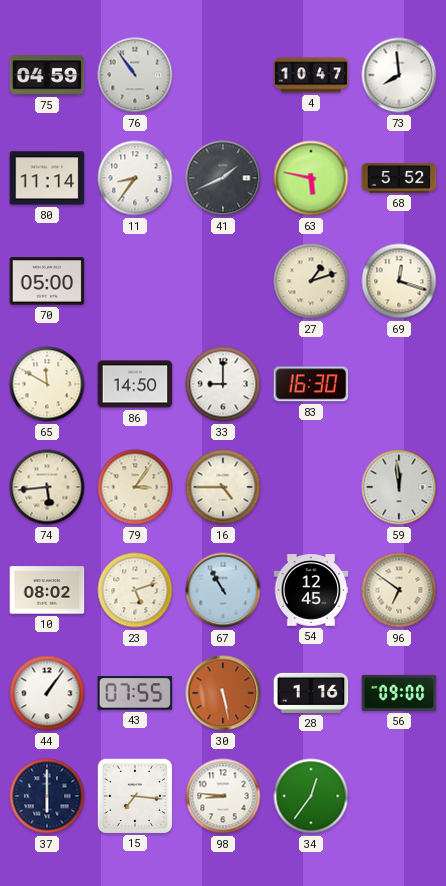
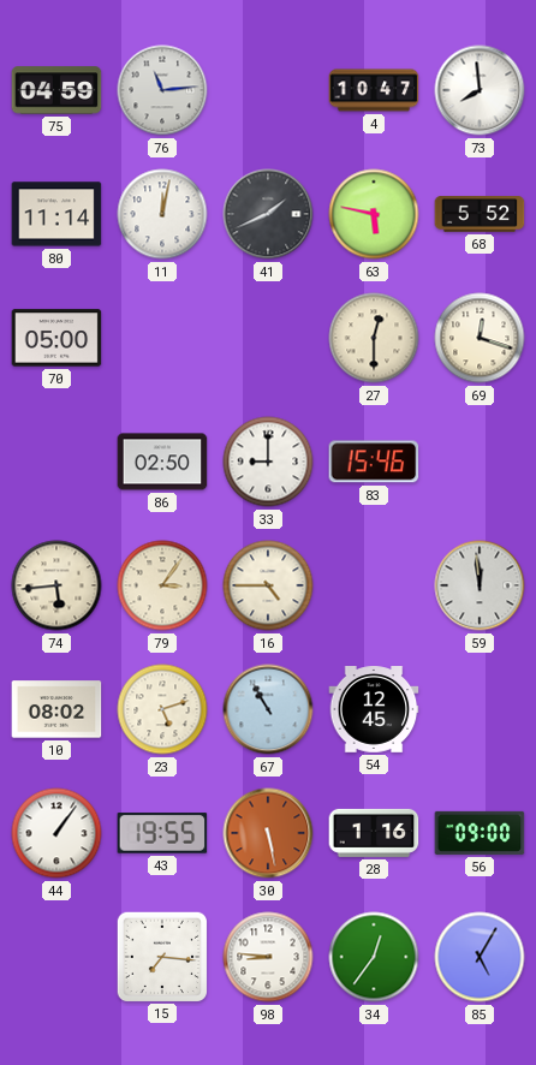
76: 10:54 -> 11:14 (162, 90)
11: 8:36 -> 12:02 (162, 214)
27: 1:12 -> 12:30 (374, 338)
65: 11:50 -> none (47, 384)
86: 14:50 -> 02:50 (162, 462)
83: 16:30 -> 15:46 (374, 462)
96: 6:51 -> none (399, 590)
43: 07:55 -> 19:55 (162, 833)
37: 6:00 -> none (47, 796)
85: none -> 5:05 (480, 957)
